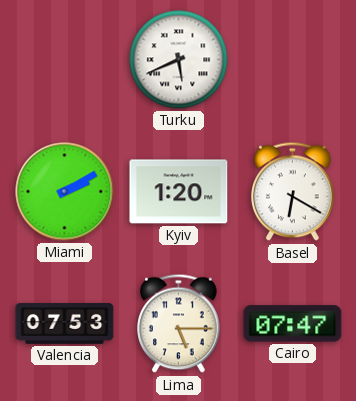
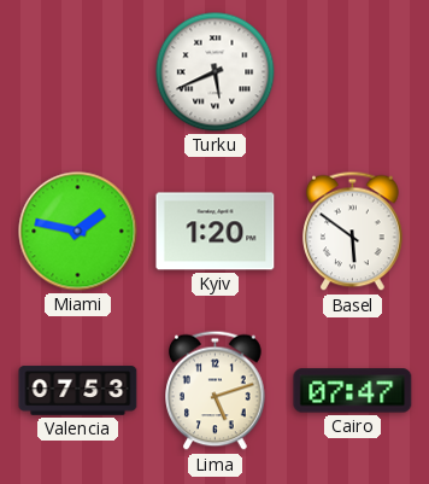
Miami: 2:10 -> 1:47 (78, 232)
Basel: 6:20 -> 5:51 (353, 232)
Lima: 5:15 -> 5:12 (216, 391)
